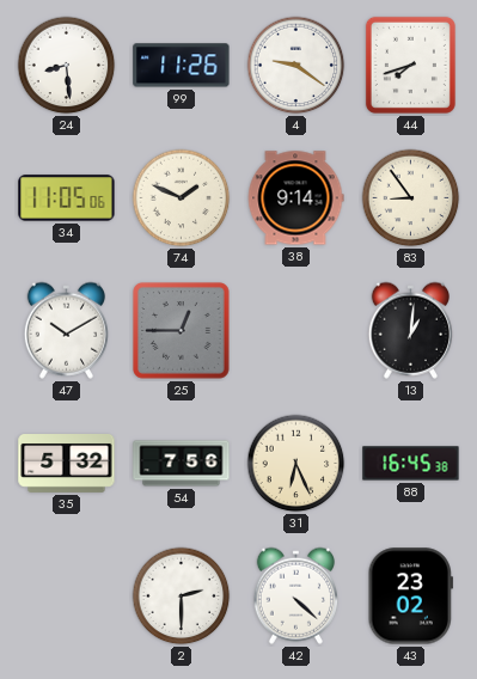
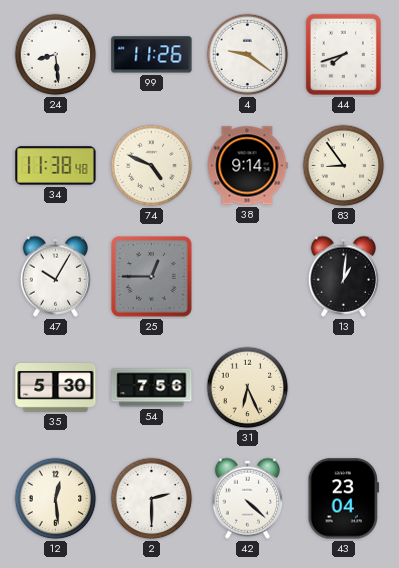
34: 11:05 -> 11:38 (56, 166)
74: 1:49 -> 4:49 (152, 166)
47: 10:10 -> 10:05 (55, 276)
35: 5:32 -> 5:30 (56, 388)
88: 16:45 -> none (411, 464)
12: none -> 12:29 (56, 499)
43: 23:02 -> 23:04 (343, 499)
